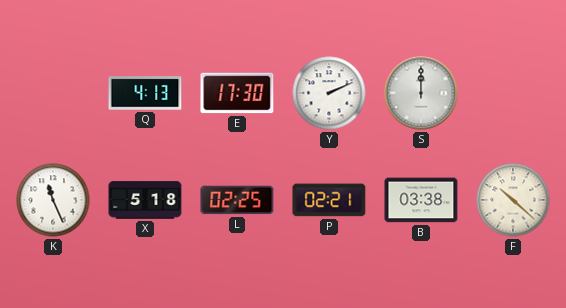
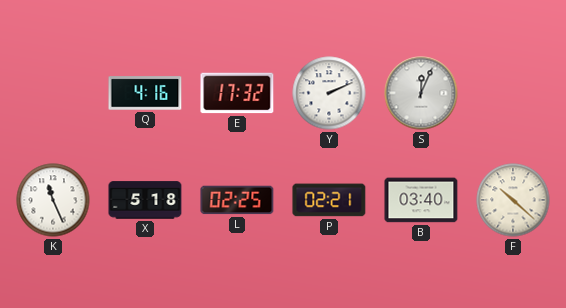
Q: 4:13 -> 4:16 (145, 93)
E: 17:30 -> 17:32 (237, 93)
S: 12:00 -> 12:04 (421, 93)
B: 03:38 -> 03:40 (421, 200)
